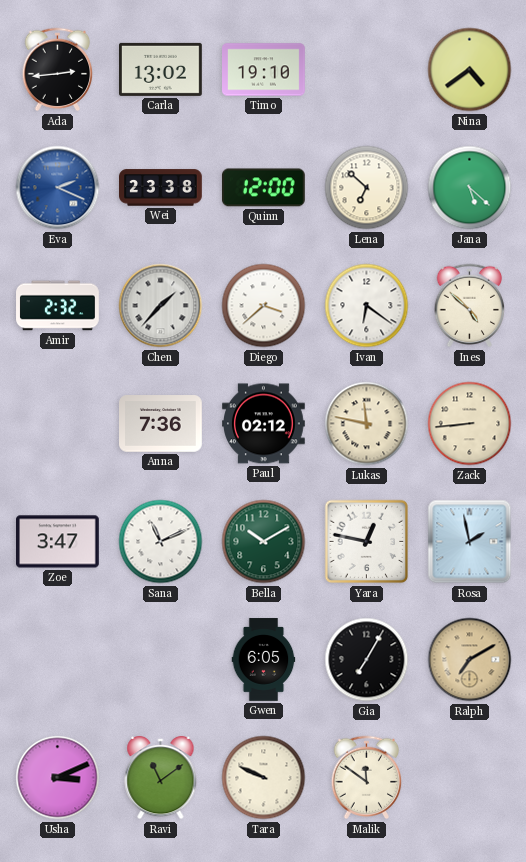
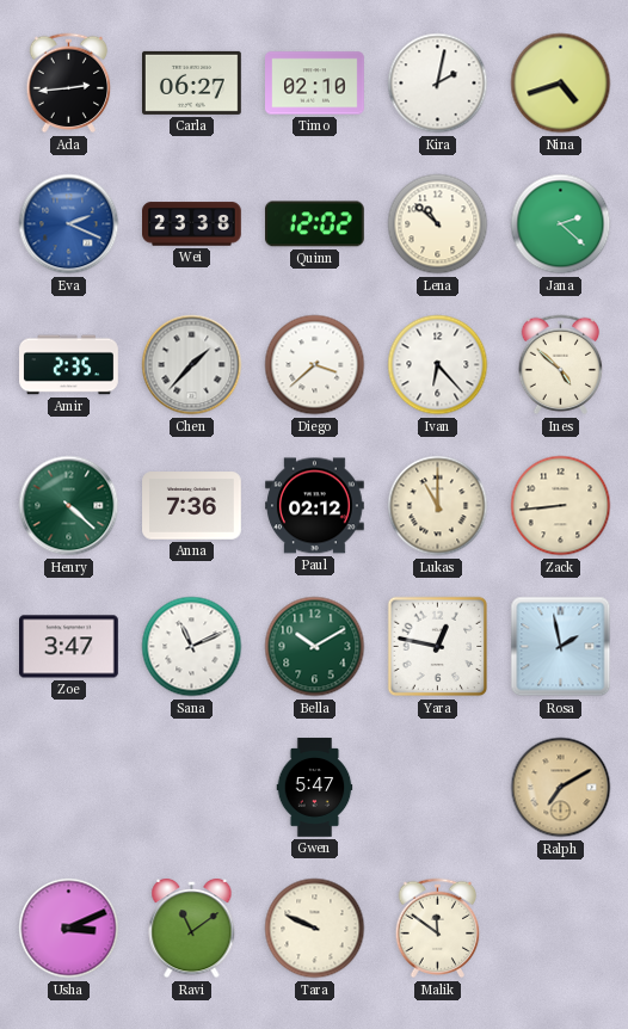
Carla: 13:02 -> 06:27 (192, 82)
Timo: 19:10 -> 02:10 (315, 84)
Kira: none -> 2:02 (438, 84)
Nina: 4:39 -> 4:42 (561, 84)
Quinn: 12:00 -> 12:02 (314, 224)
Lena: 6:52 -> 10:52 (438, 224)
Jana: 5:22 -> 2:22 (561, 224)
Amir: 2:32 -> 2:35 (69, 365)
Ivan: 6:21 -> 6:23 (438, 365)
Henry: none -> 4:22 (69, 506)
Lukas: 11:47 -> 11:00 (438, 506)
Gwen: 6:05 -> 5:47 (315, 788)
Gia: 7:05 -> none (367, 660)
